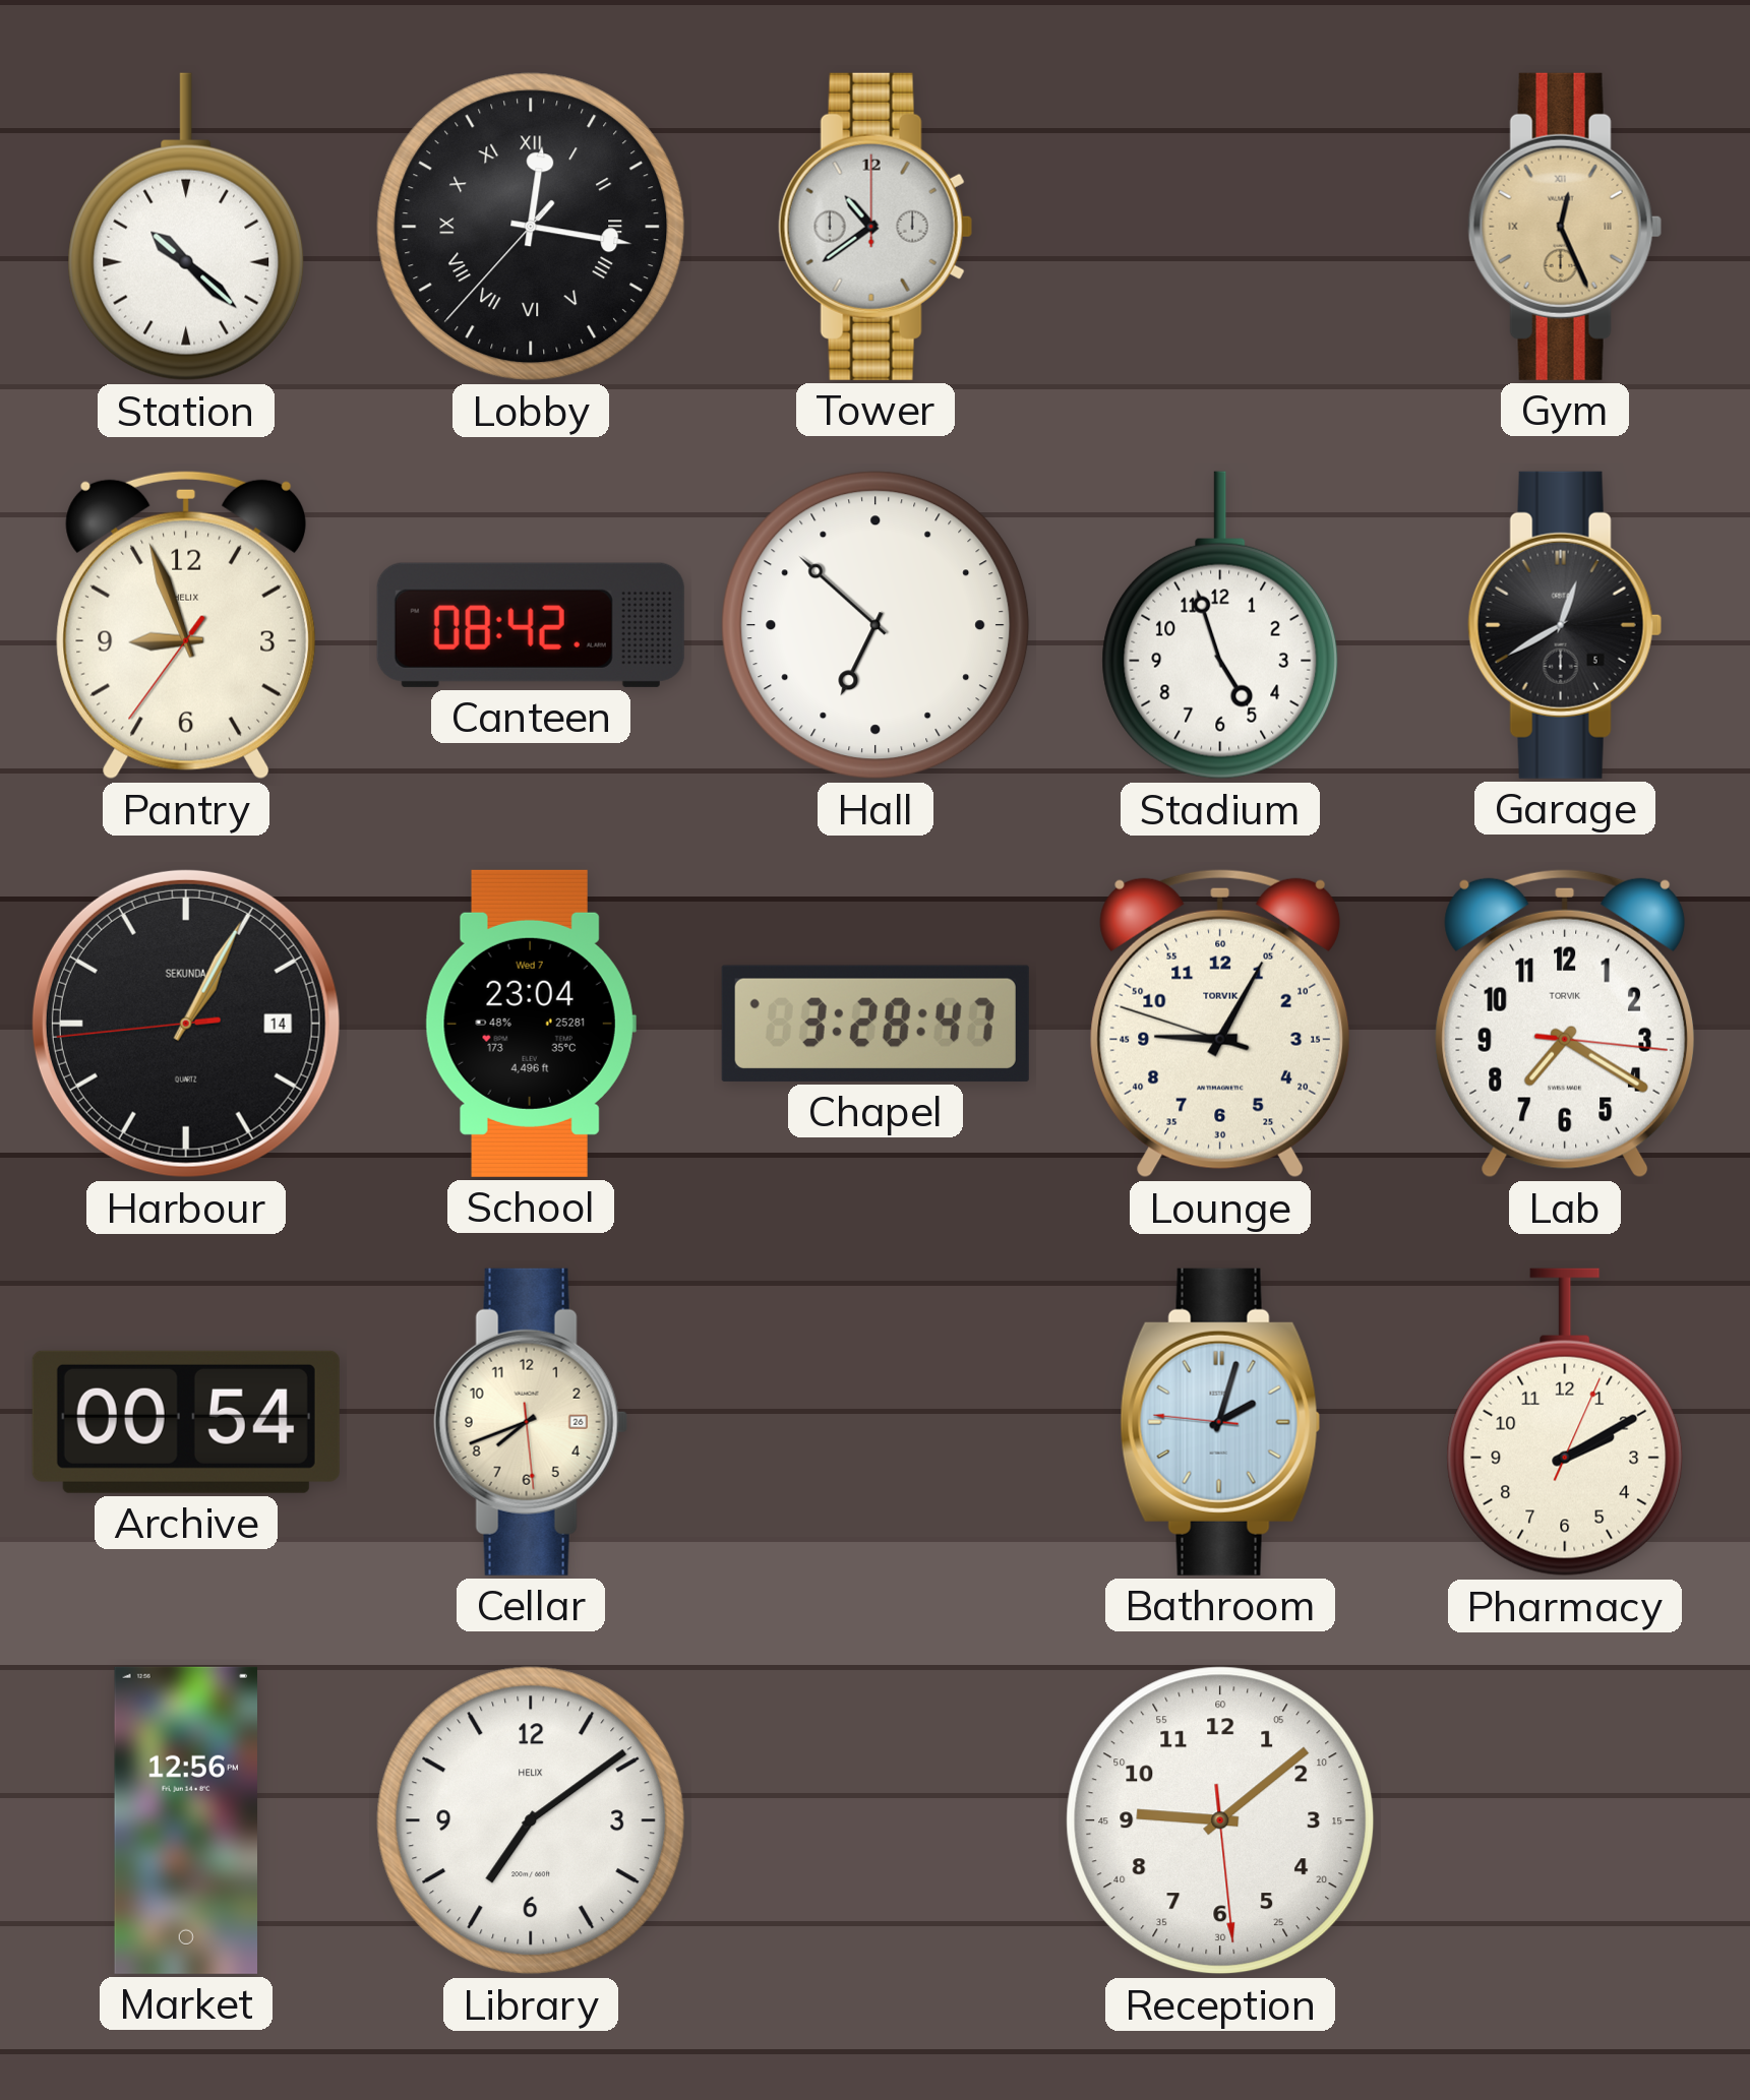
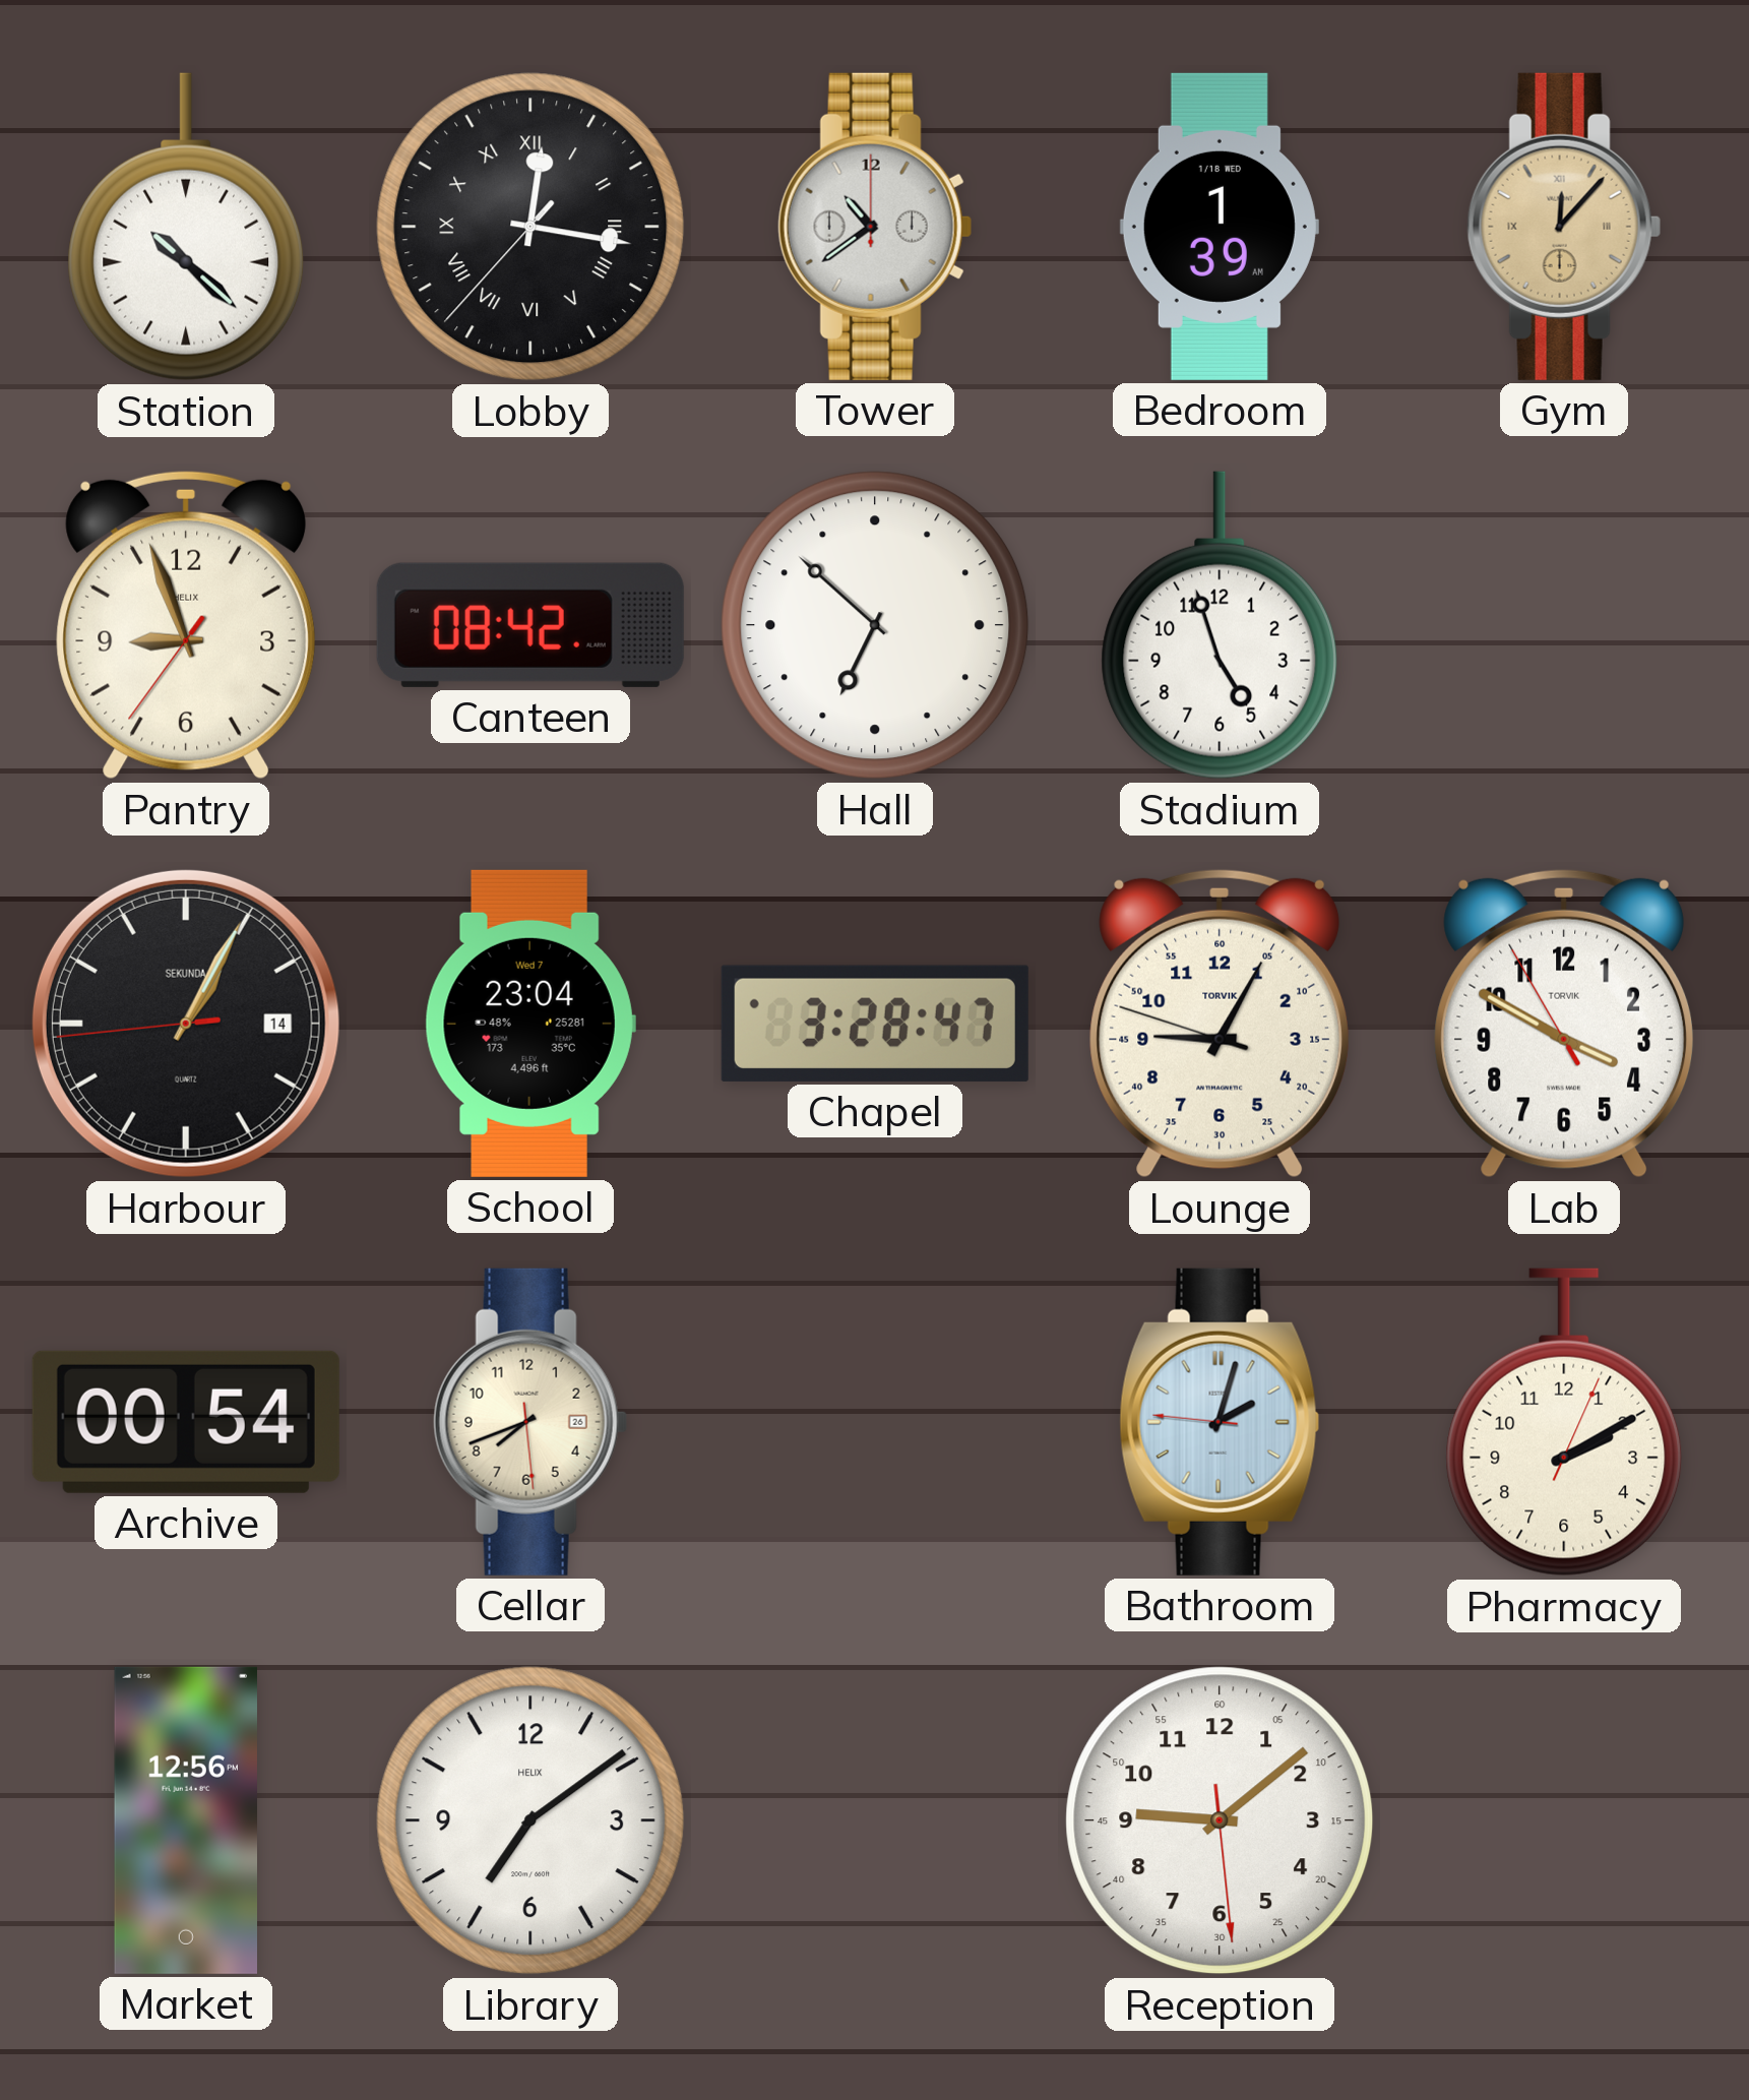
Bedroom: none -> 1:39 (1220, 227)
Gym: 12:26 -> 12:07 (1564, 227)
Garage: 12:40 -> none (1565, 625)
Lab: 7:20 -> 3:49 (1564, 1024)
